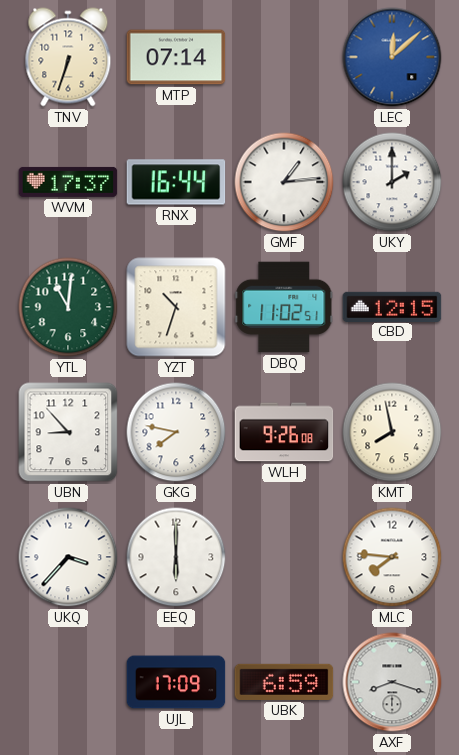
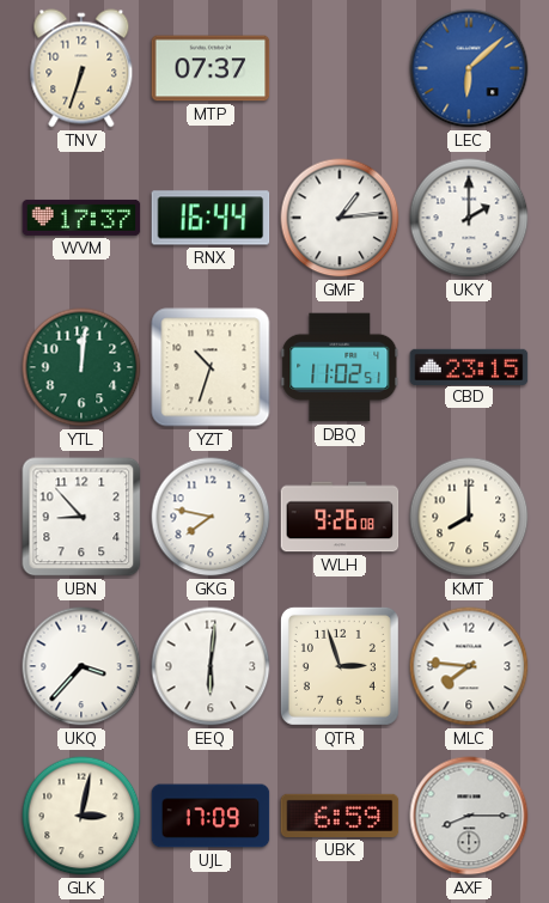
MTP: 07:14 -> 07:37 (211, 68)
LEC: 12:08 -> 6:08 (469, 68)
YTL: 11:01 -> 12:01 (81, 367)
CBD: 12:15 -> 23:15 (469, 366)
KMT: 7:58 -> 8:00 (469, 517)
EEQ: 6:00 -> 6:01 (211, 666)
QTR: none -> 2:57 (340, 666)
GLK: none -> 3:02 (81, 816)
AXF: 8:18 -> 8:15 (469, 816)
